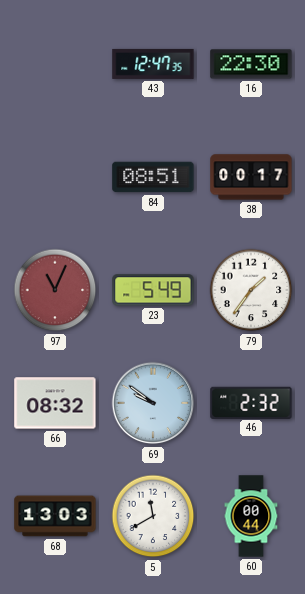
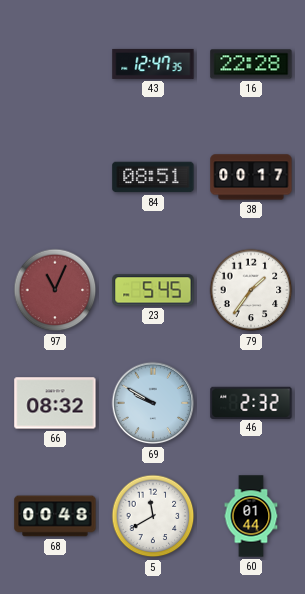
16: 22:30 -> 22:28 (251, 64)
23: 5:49 -> 5:45 (153, 290)
69: 9:51 -> 9:50 (153, 403)
68: 13:03 -> 00:48 (55, 516)
60: 00:44 -> 01:44 (251, 516)
